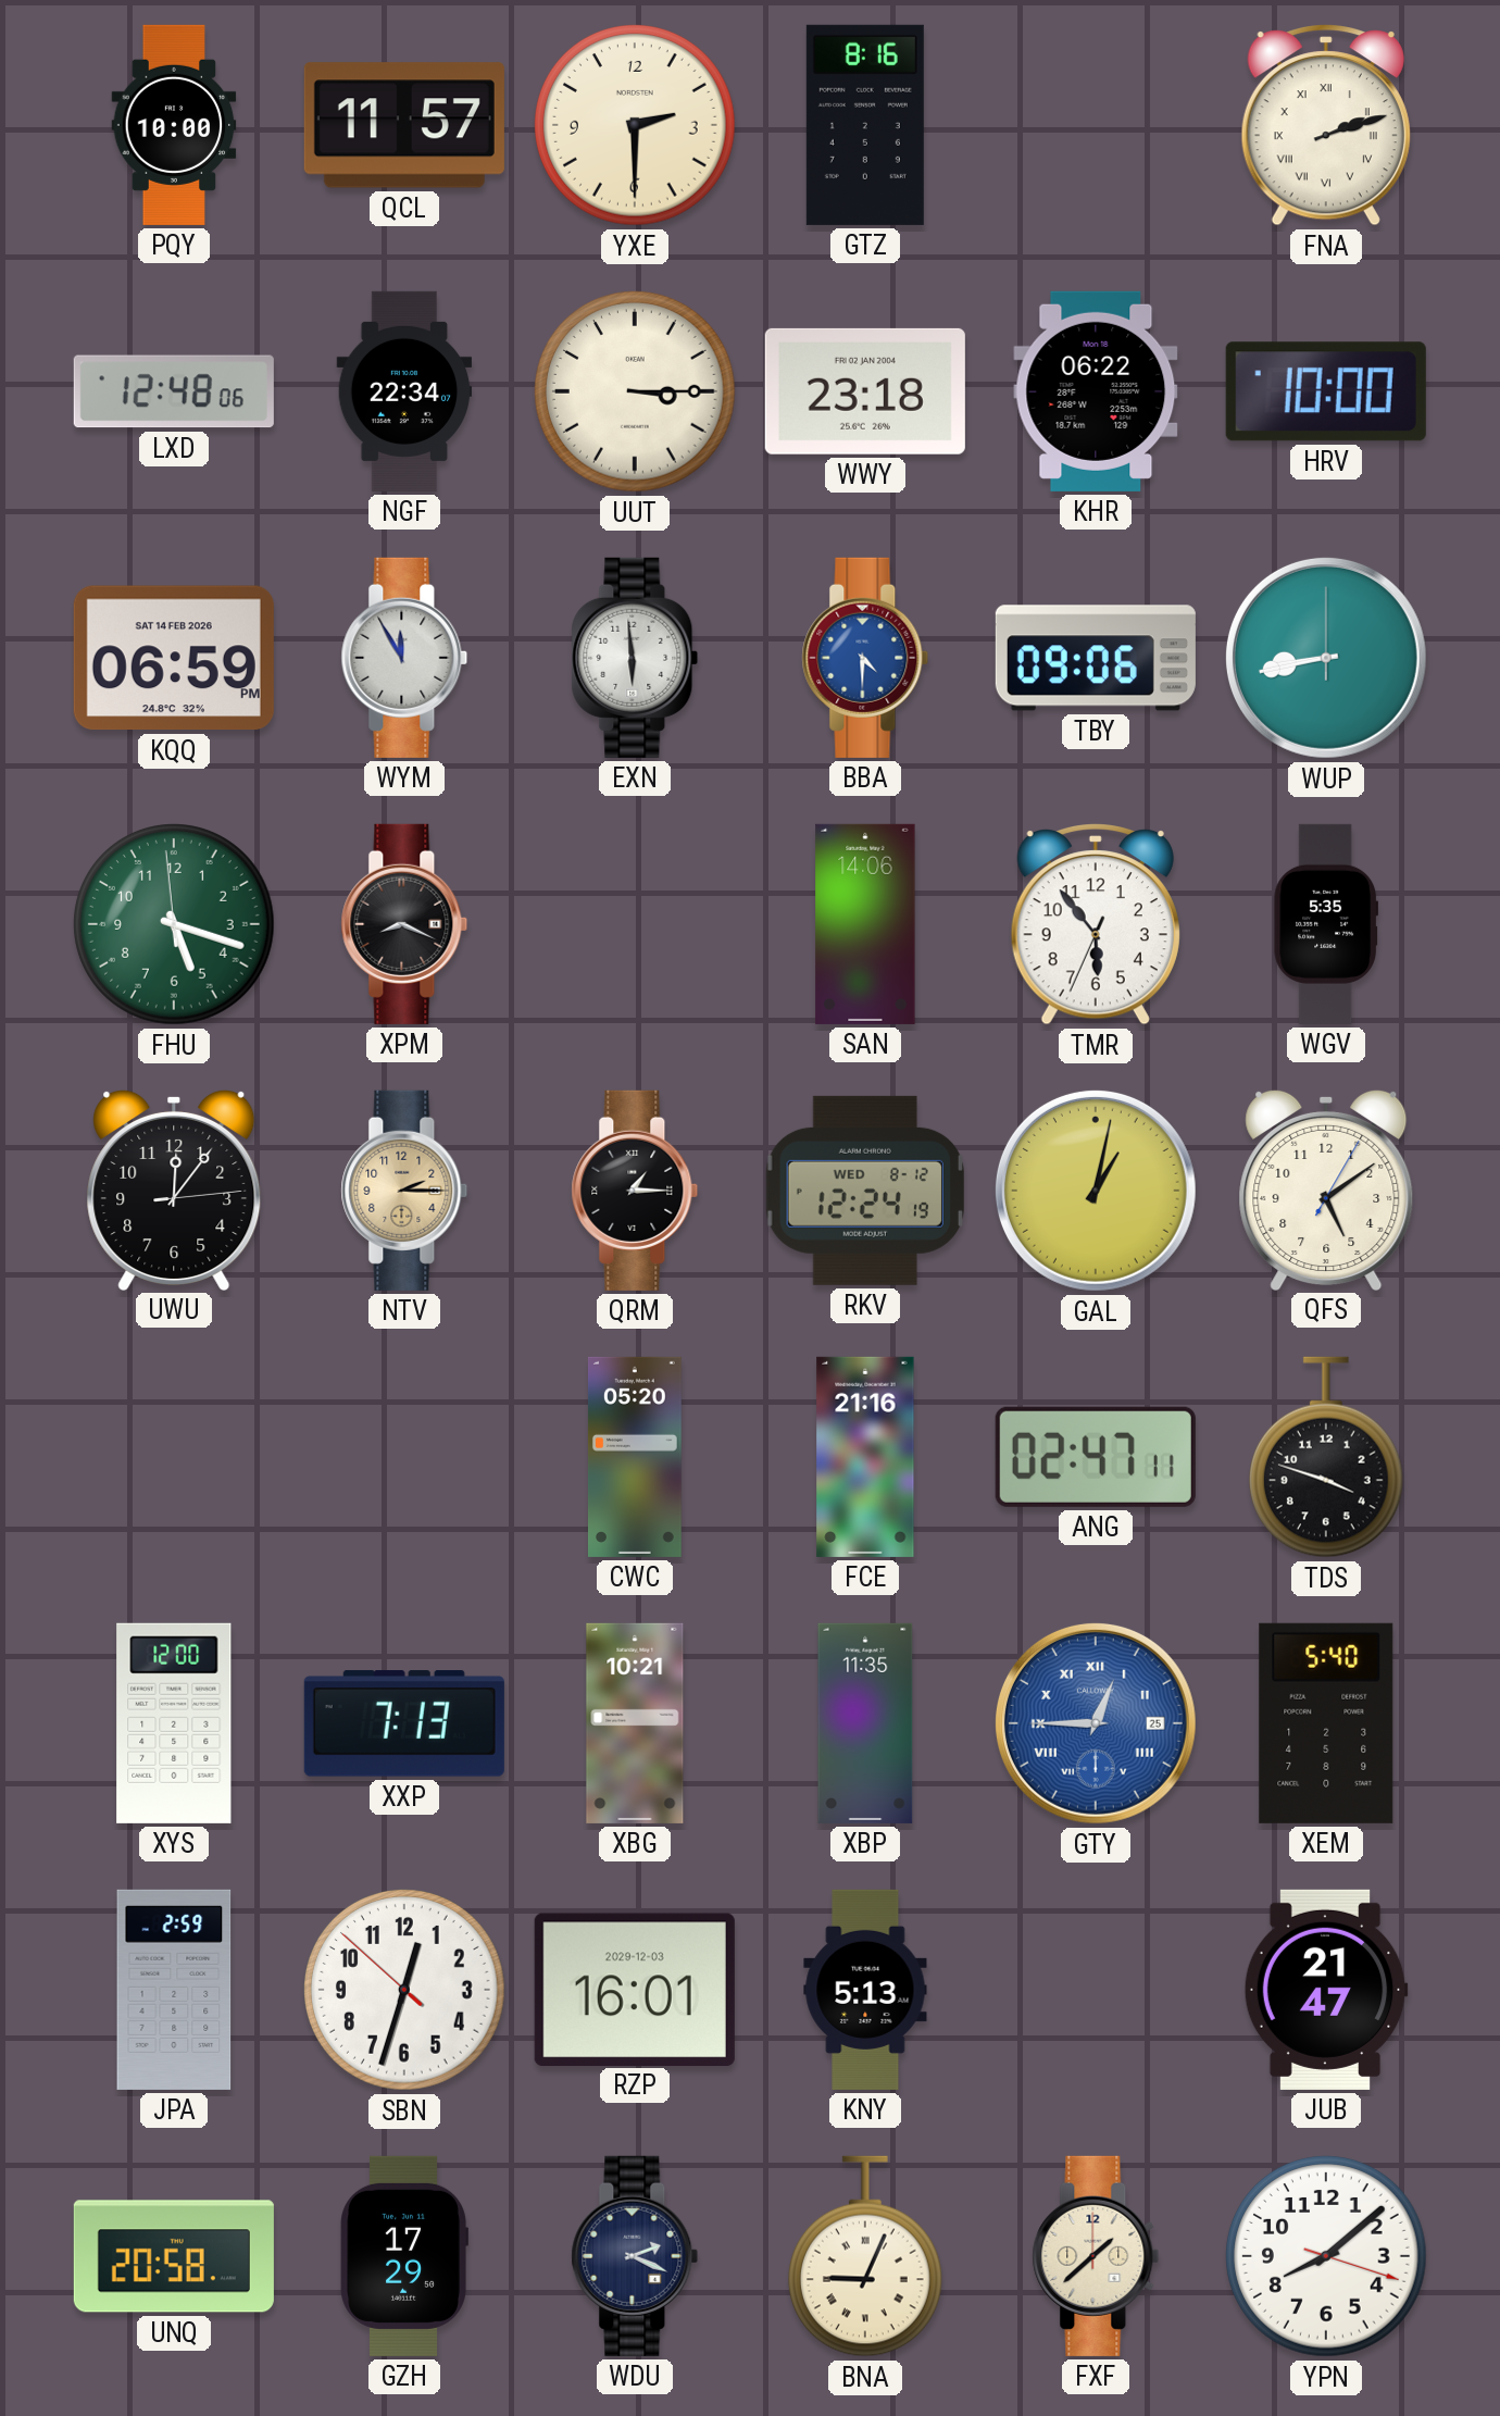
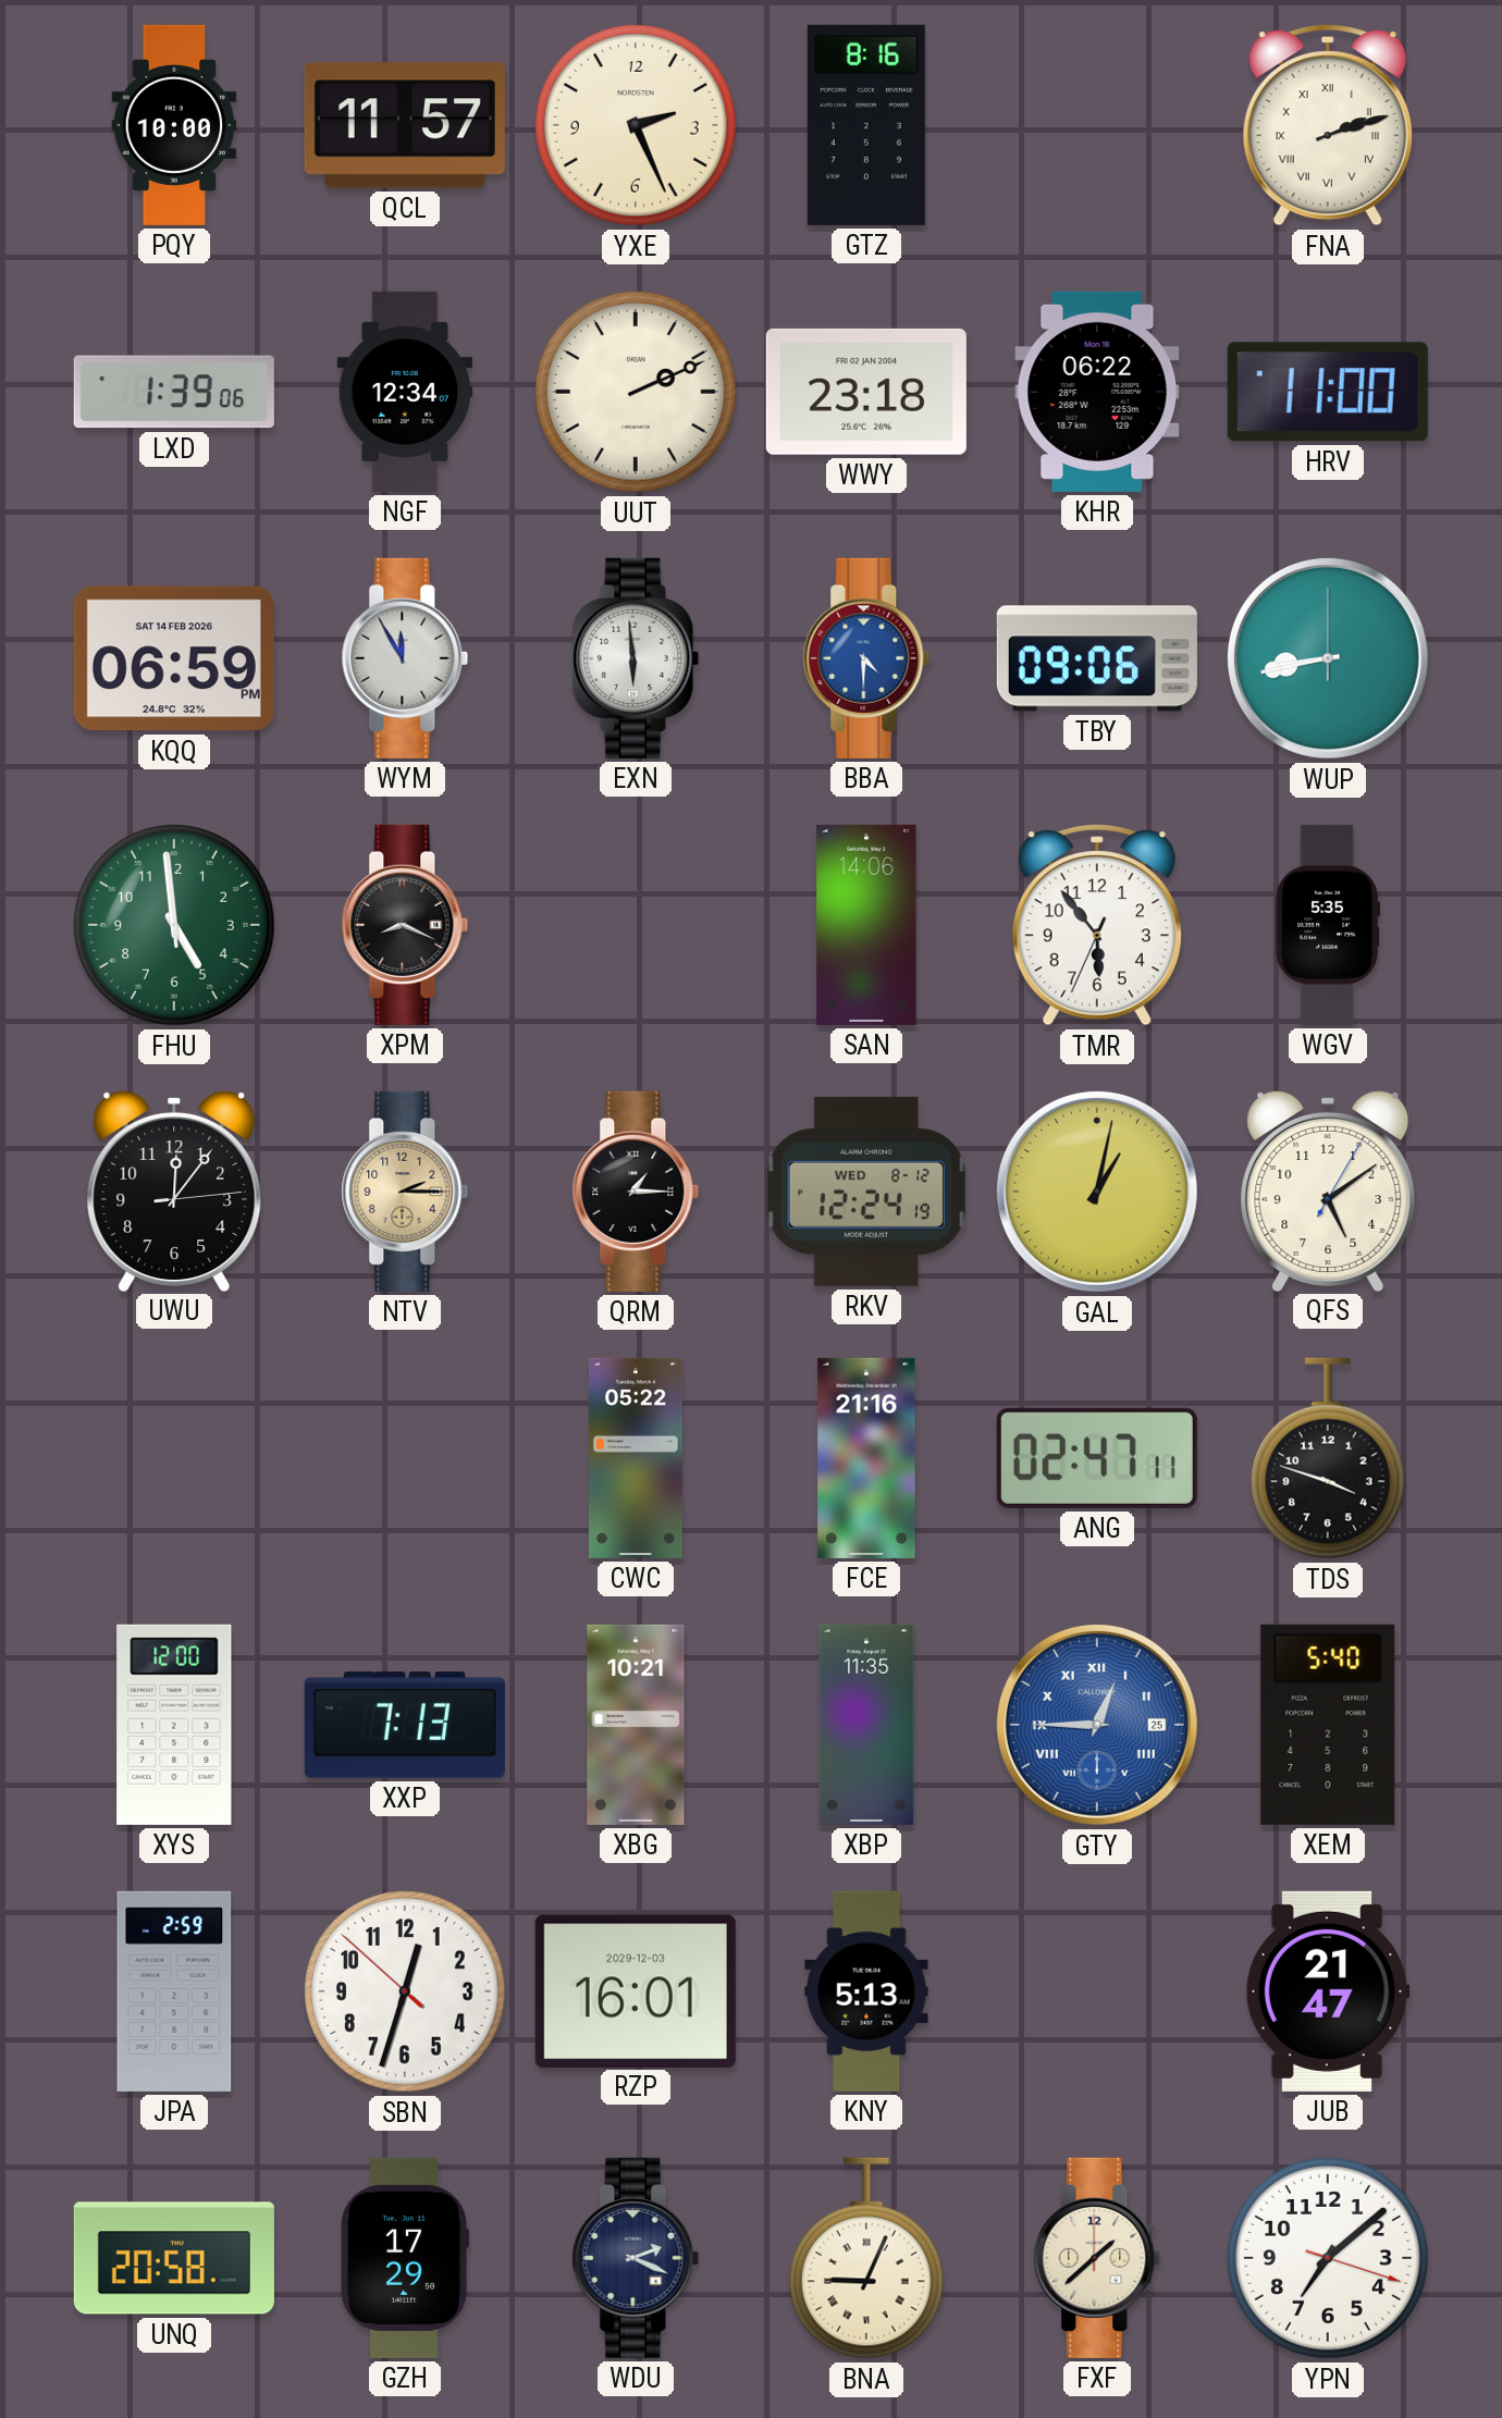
YXE: 2:30 -> 2:26 (637, 126)
LXD: 12:48 -> 1:39 (174, 392)
NGF: 22:34 -> 12:34 (405, 392)
UUT: 3:15 -> 2:11 (637, 393)
HRV: 10:00 -> 11:00 (1328, 392)
FHU: 5:17 -> 4:58 (175, 926)
CWC: 05:20 -> 05:22 (636, 1458)
YPN: 8:08 -> 7:08 (1329, 2259)
